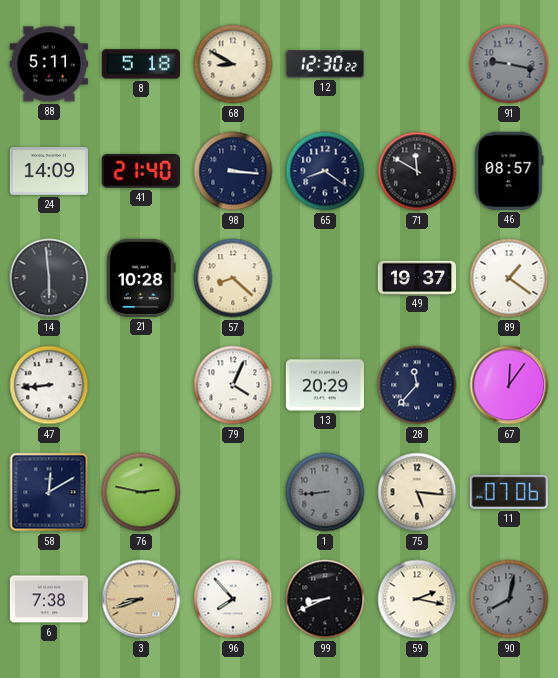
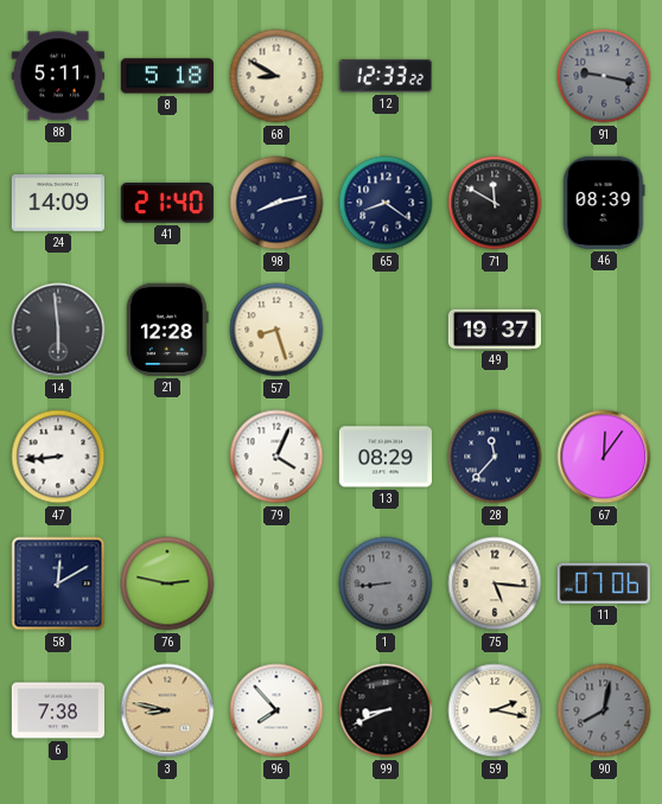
12: 12:30 -> 12:33 (386, 76)
98: 3:16 -> 8:13 (276, 203)
46: 08:57 -> 08:39 (604, 203)
21: 10:28 -> 12:28 (167, 330)
57: 8:22 -> 8:27 (276, 330)
89: 1:21 -> none (509, 278)
13: 20:29 -> 08:29 (384, 457)
3: 8:42 -> 8:47 (167, 710)
